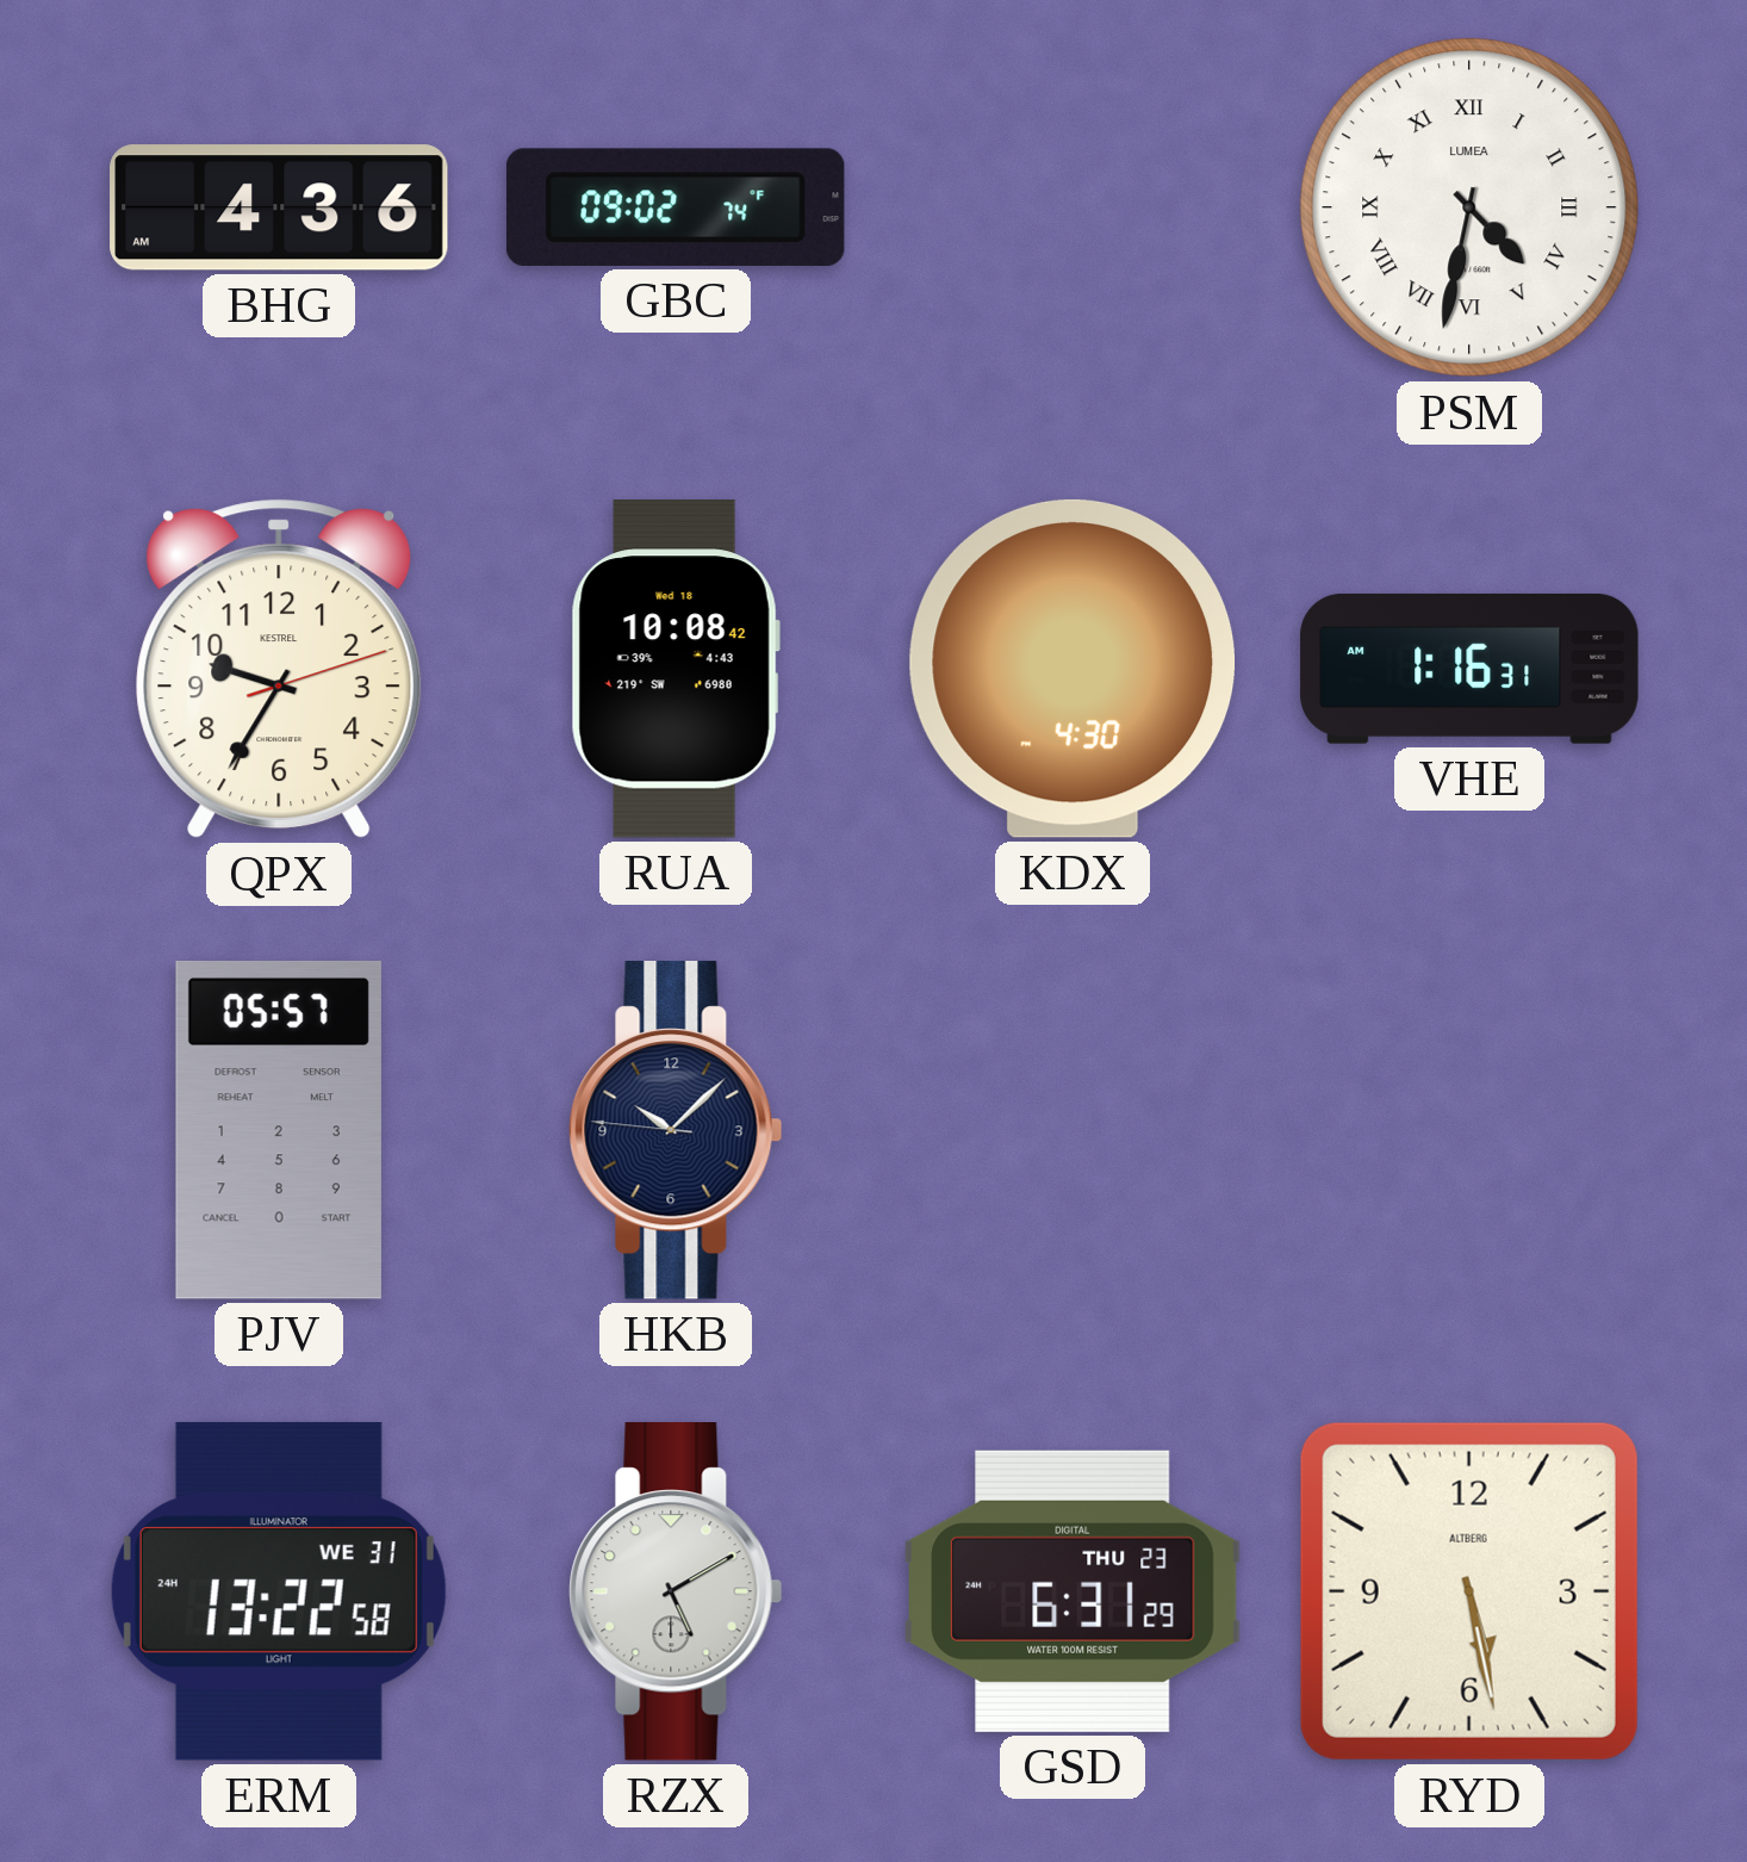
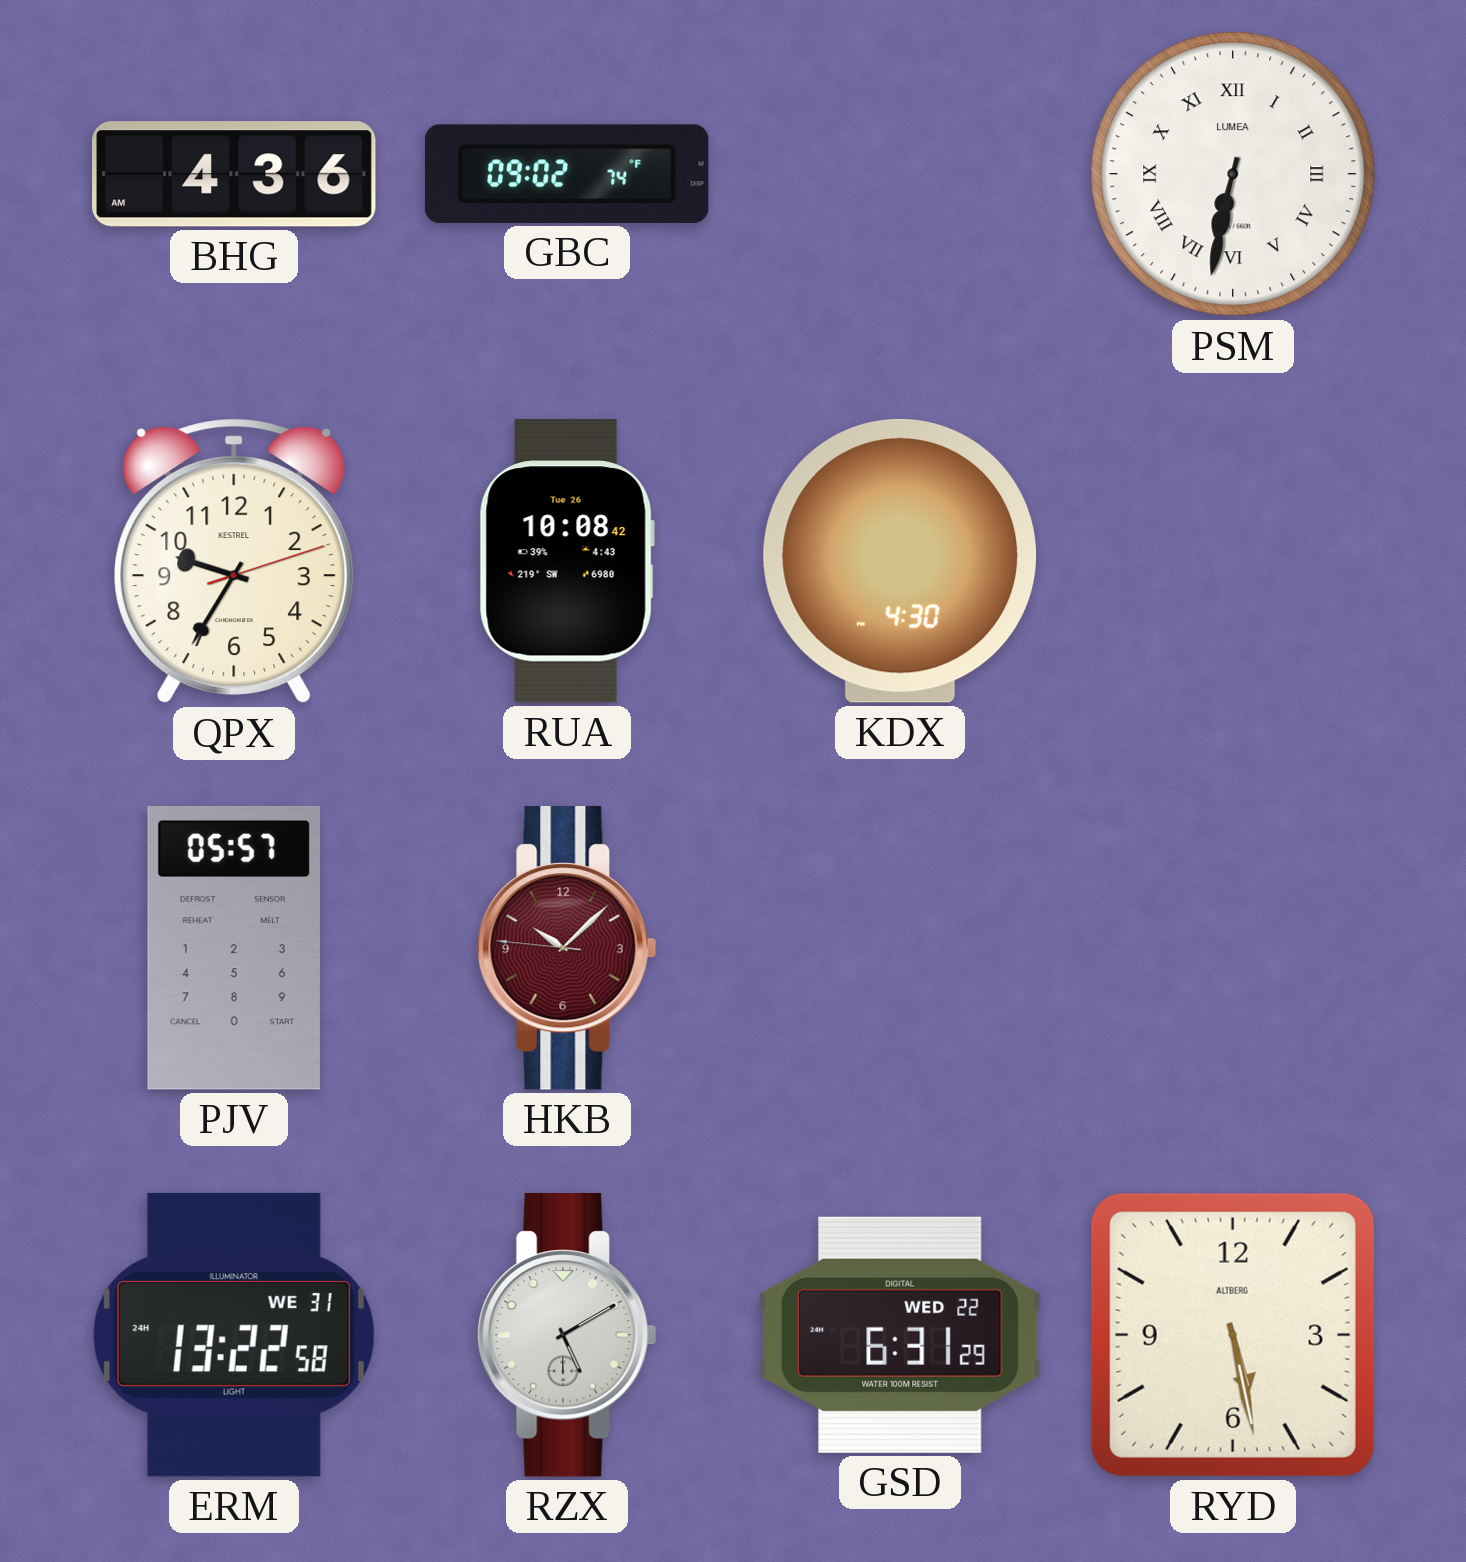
PSM: 4:32 -> 6:32 (1233, 174)
RUA date: Wed 18 -> Tue 26 (567, 561)
VHE: 1:16 -> none (1469, 669)
HKB dial: navy -> burgundy (567, 949)
GSD date: THU 23 -> WED 22 (900, 1335)
